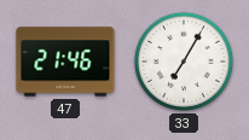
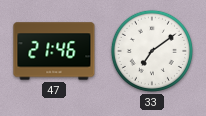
33: 7:05 -> 7:09 (152, 51)
